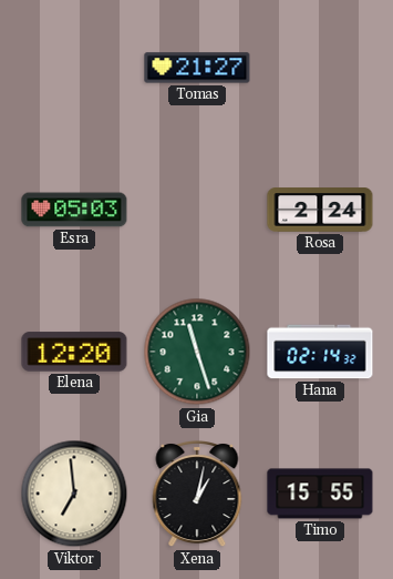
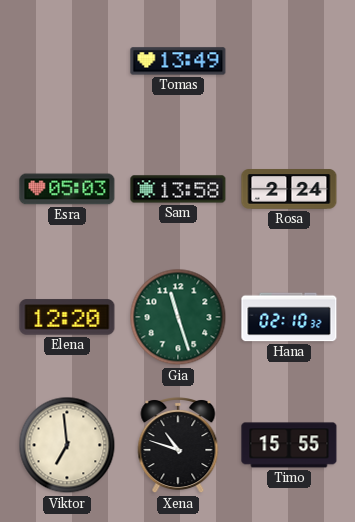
Tomas: 21:27 -> 13:49 (178, 61)
Sam: none -> 13:58 (178, 189)
Hana: 02:14 -> 02:10 (289, 317)
Xena: 1:02 -> 10:48 (178, 446)
